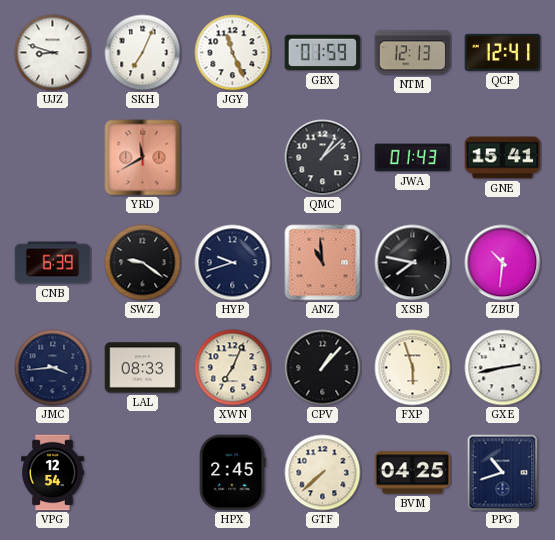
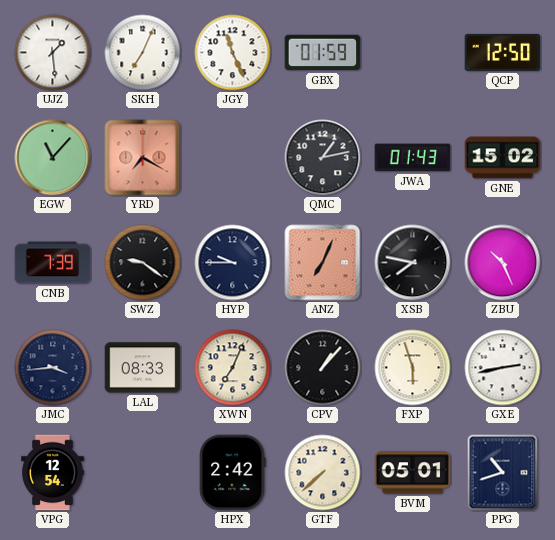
UJZ: 8:48 -> 1:29 (53, 53)
NTM: 12:13 -> none (413, 53)
QCP: 12:41 -> 12:50 (503, 52)
EGW: none -> 11:07 (53, 158)
YRD: 11:40 -> 7:20 (143, 158)
QMC: 1:08 -> 1:13 (323, 158)
GNE: 15:41 -> 15:02 (503, 158)
CNB: 6:39 -> 7:39 (53, 263)
HYP: 9:42 -> 9:45 (233, 263)
ANZ: 10:59 -> 7:04 (323, 263)
ZBU: 10:31 -> 10:26 (503, 263)
HPX: 2:45 -> 2:42 (232, 473)
BVM: 04:25 -> 05:01 (413, 473)
